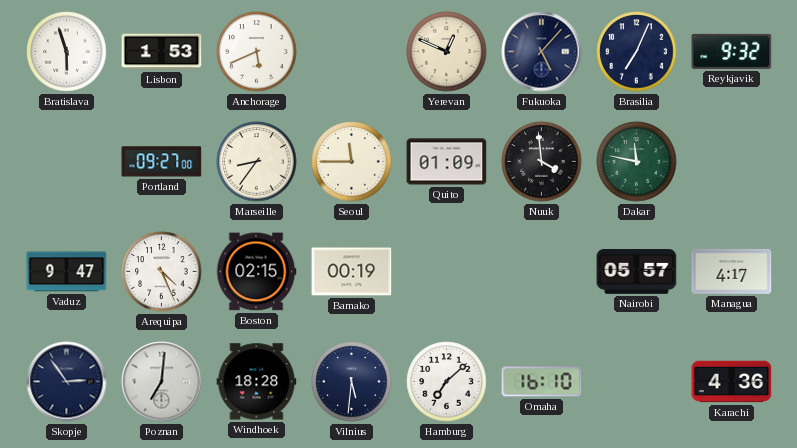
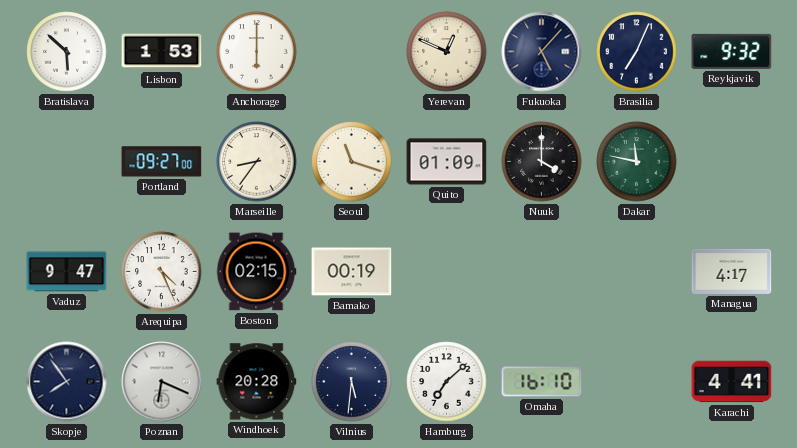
Bratislava: 5:57 -> 5:52 (67, 52)
Anchorage: 5:41 -> 6:00 (257, 52)
Seoul: 11:45 -> 11:18 (352, 162)
Nuuk: 3:59 -> 4:00 (542, 162)
Nairobi: 05:57 -> none (637, 272)
Skopje: 2:54 -> 7:54 (67, 382)
Poznan: 7:01 -> 6:19 (162, 382)
Windhoek: 18:28 -> 20:28 (257, 382)
Karachi: 4:36 -> 4:41 (732, 382)
